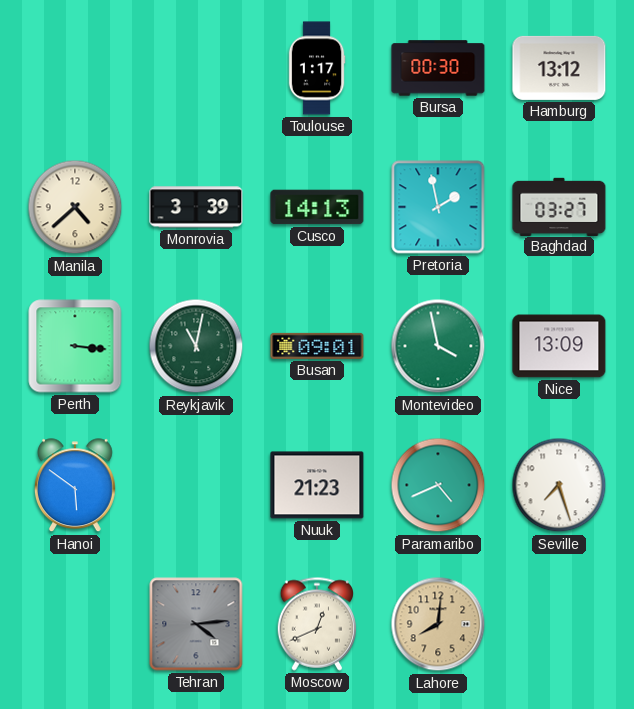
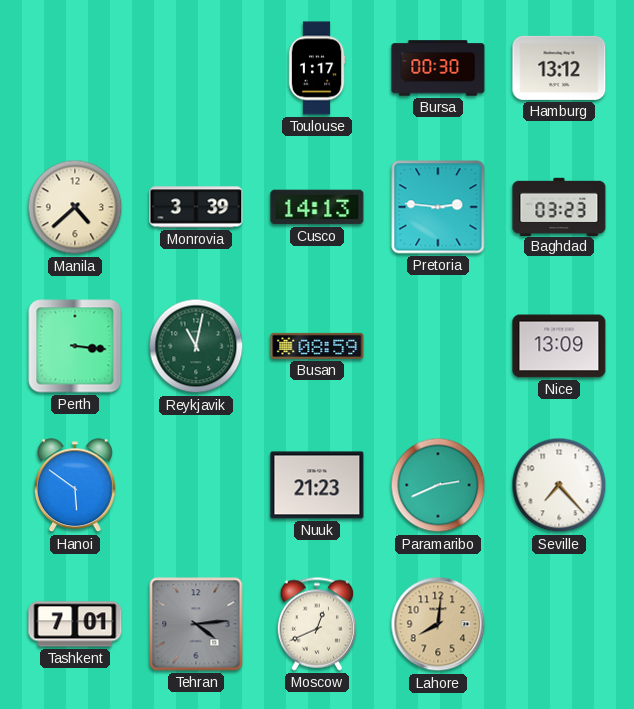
Pretoria: 1:58 -> 2:46 (438, 207)
Baghdad: 03:27 -> 03:23 (559, 206)
Busan: 09:01 -> 08:59 (317, 346)
Montevideo: 3:58 -> none (438, 346)
Paramaribo: 4:41 -> 2:41 (438, 485)
Seville: 7:27 -> 7:23 (559, 485)
Tashkent: none -> 7:01 (75, 624)
